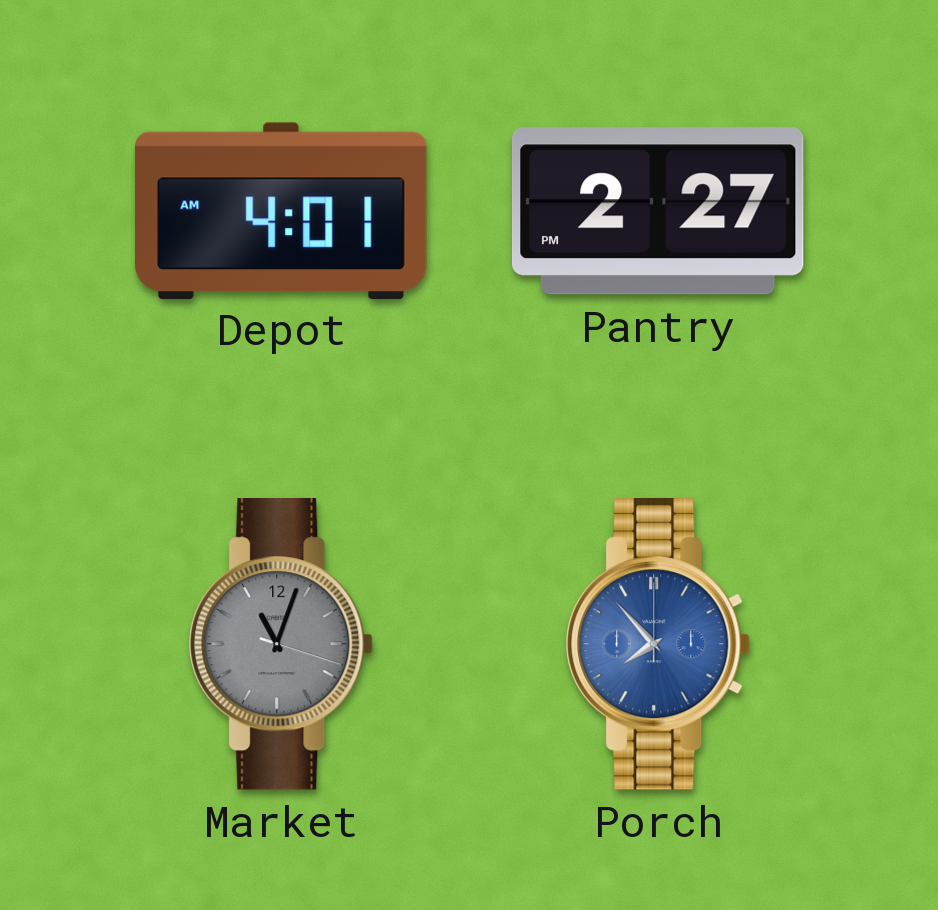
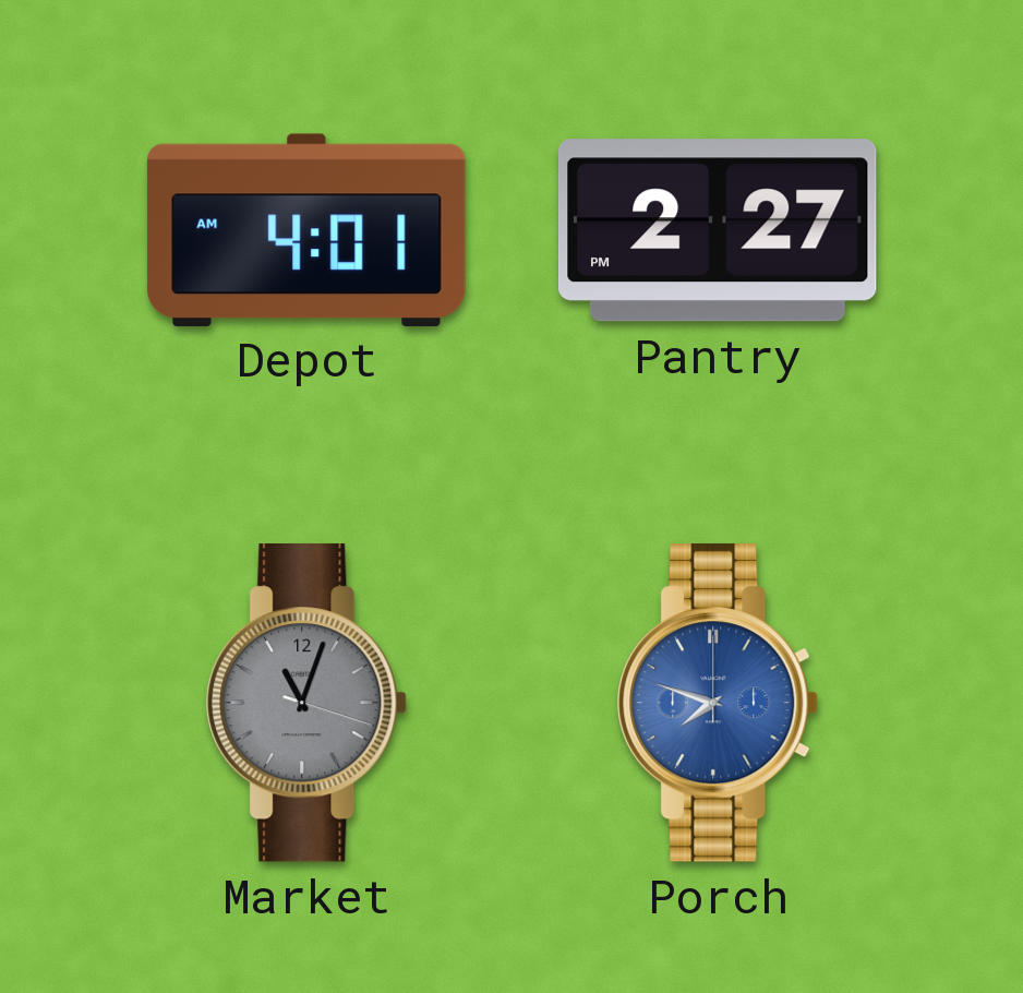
Porch: 7:53 -> 7:48 (718, 704)
